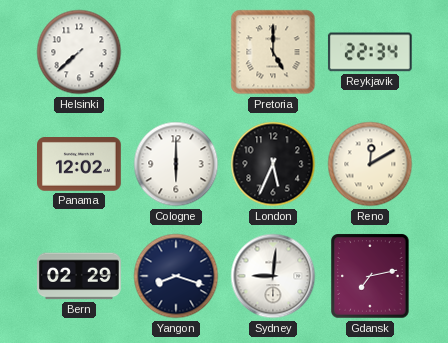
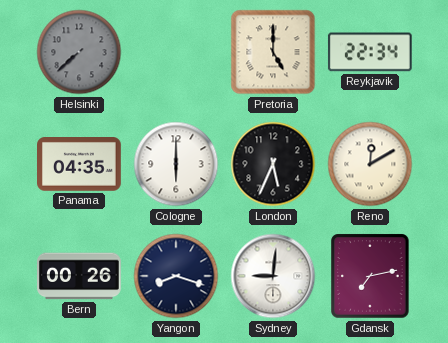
Helsinki dial: white -> grey (79, 52)
Panama: 12:02 -> 04:35 (80, 165)
Bern: 02:29 -> 00:26 (80, 276)
